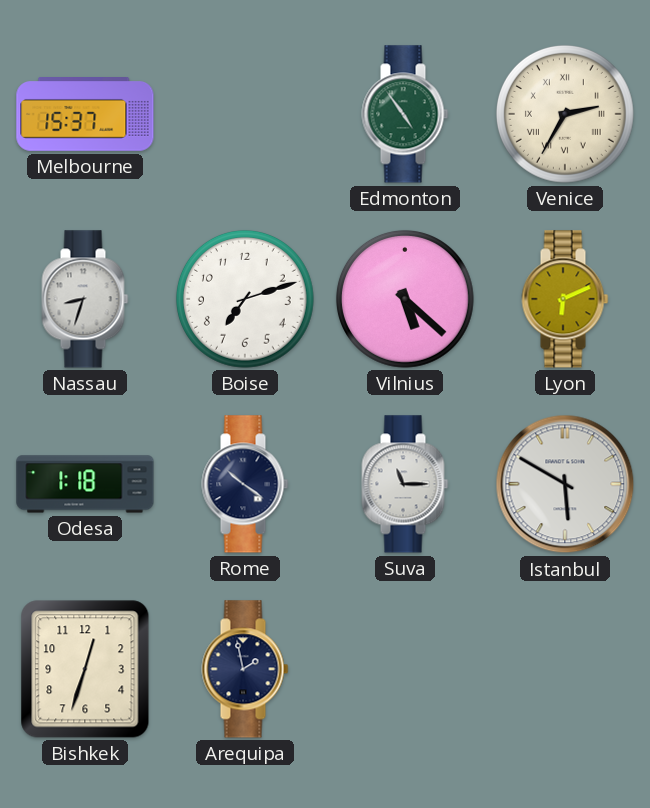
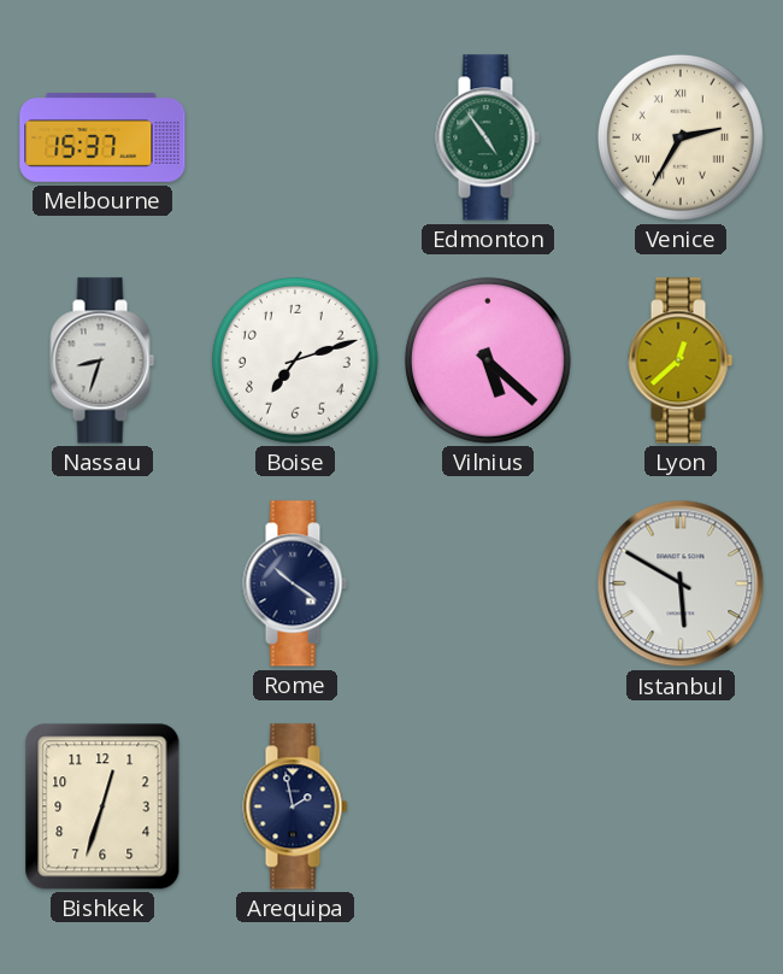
Lyon: 6:11 -> 12:38 (681, 360)
Odesa: 1:18 -> none (85, 484)
Suva: 11:15 -> none (405, 484)
